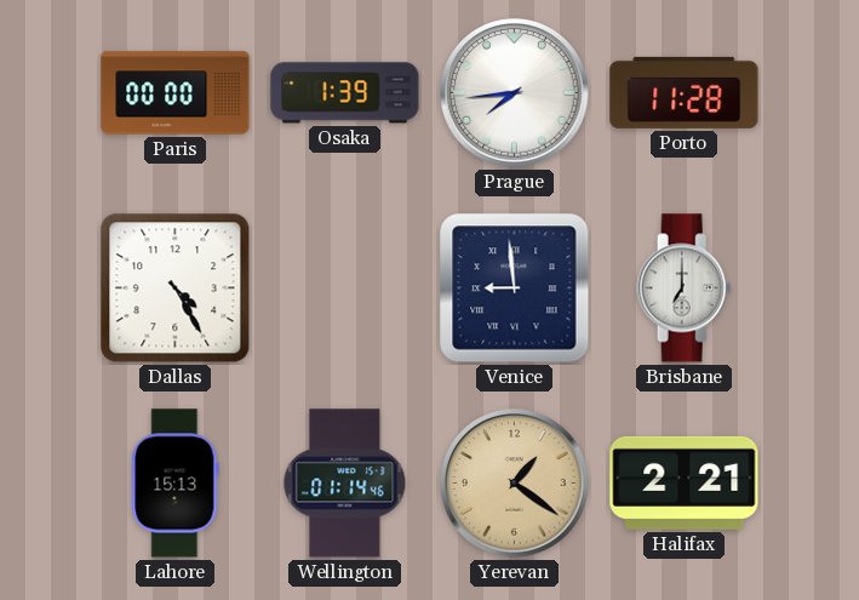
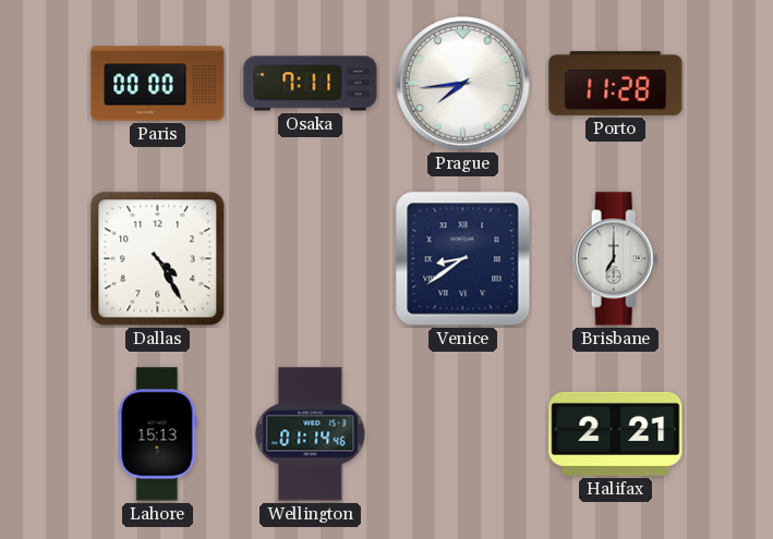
Osaka: 1:39 -> 7:11 (311, 84)
Venice: 8:59 -> 8:39 (463, 259)
Yerevan: 1:21 -> none (515, 484)
